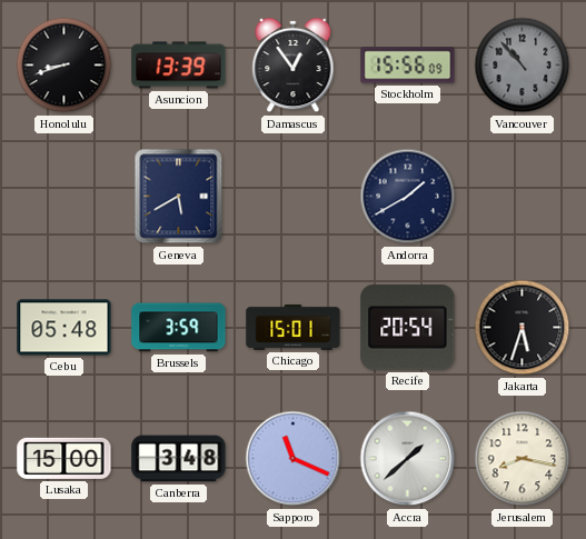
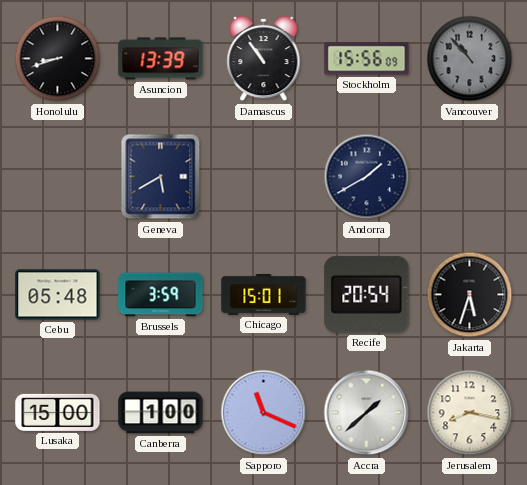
Damascus: 12:54 -> 10:54 (264, 59)
Canberra: 3:48 -> 1:00 (161, 413)
